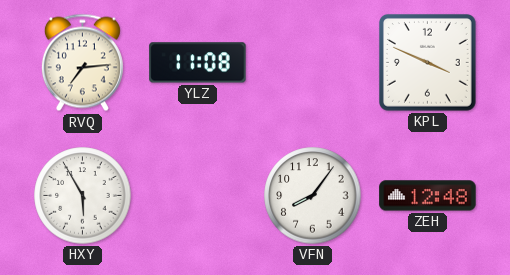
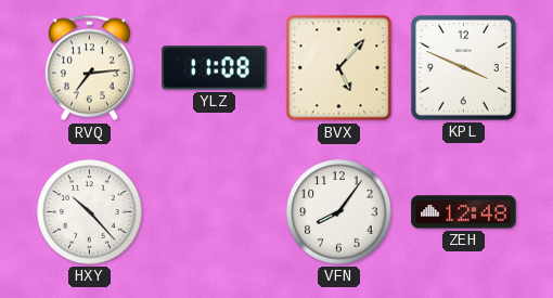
BVX: none -> 5:07 (339, 68)
HXY: 5:55 -> 10:23 (90, 212)
